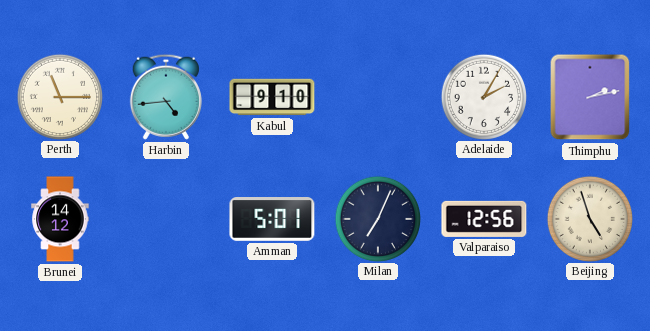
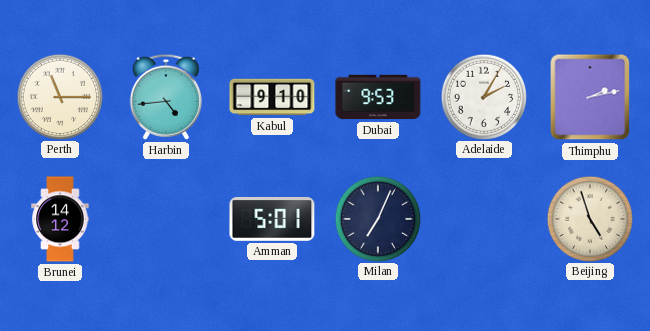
Dubai: none -> 9:53 (378, 97)
Valparaiso: 12:56 -> none (484, 219)
